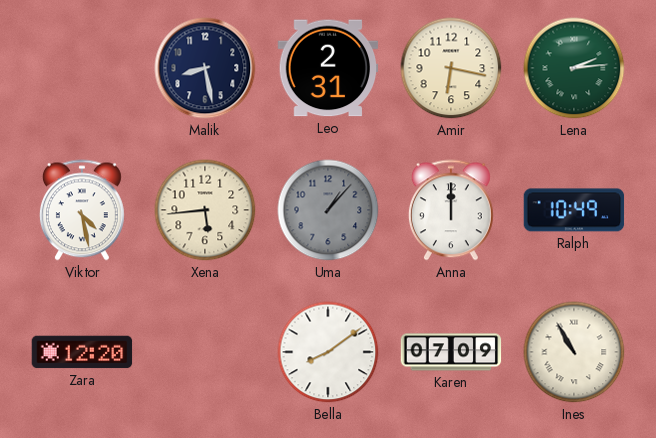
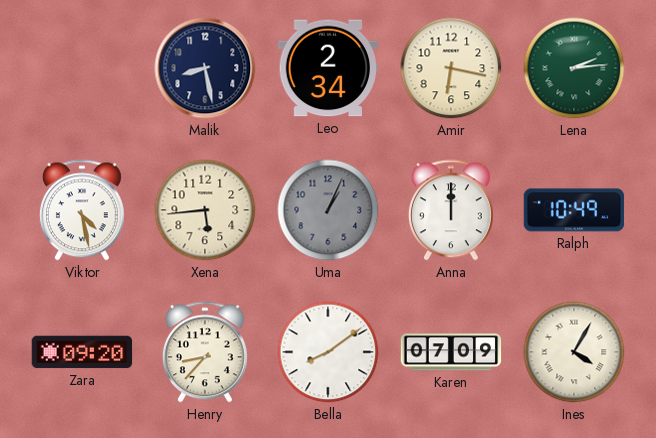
Leo: 2:31 -> 2:34 (328, 68)
Uma: 1:07 -> 1:04 (328, 210)
Zara: 12:20 -> 09:20 (82, 352)
Henry: none -> 8:37 (205, 352)
Ines: 10:55 -> 4:05 (574, 352)
